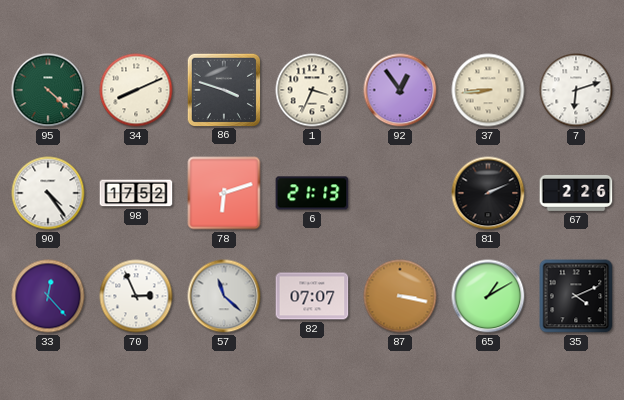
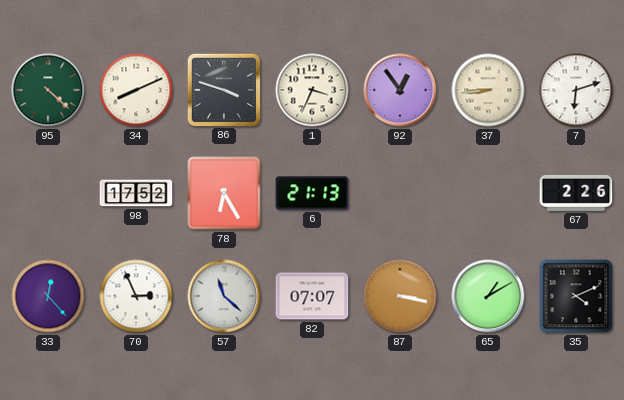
90: 4:24 -> none (48, 193)
78: 6:12 -> 6:25 (224, 193)
81: 2:11 -> none (488, 193)
